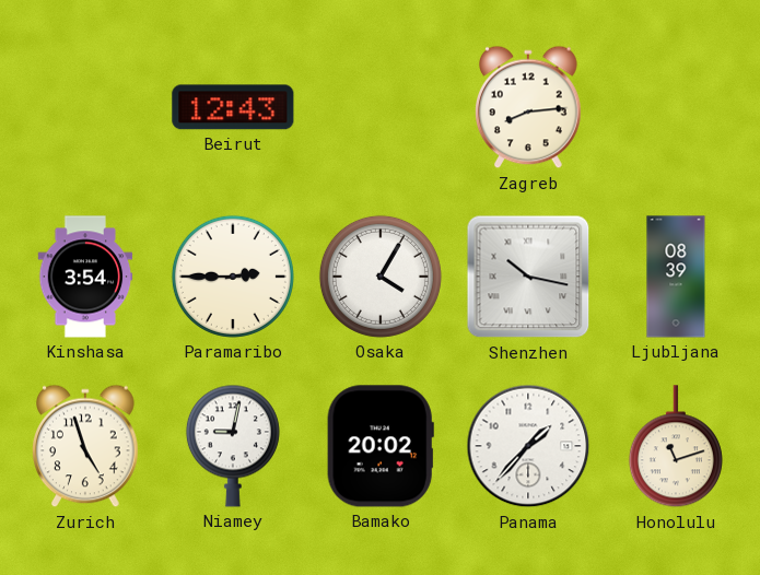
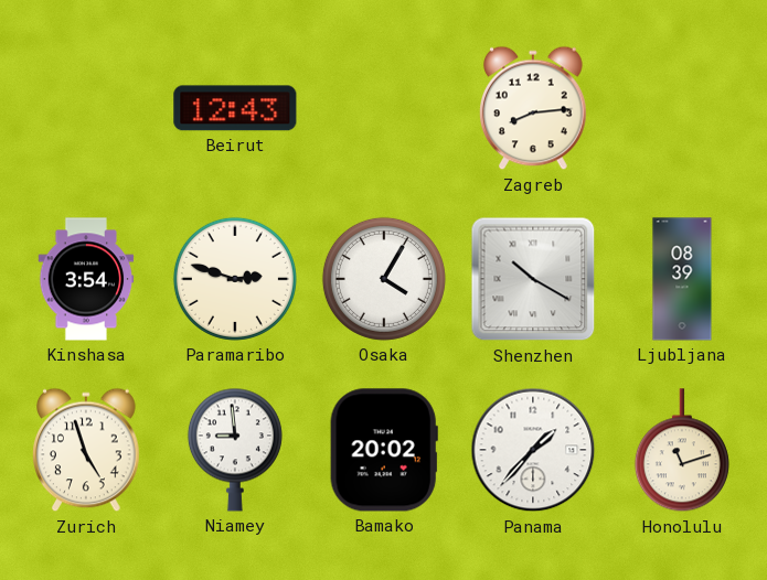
Paramaribo: 2:45 -> 2:48 (235, 279)
Shenzhen: 10:17 -> 10:20 (533, 279)
Niamey: 9:02 -> 8:59 (235, 450)
